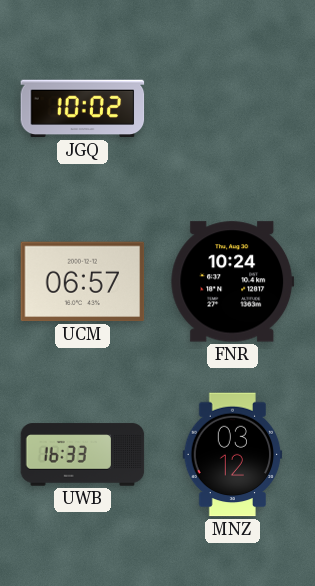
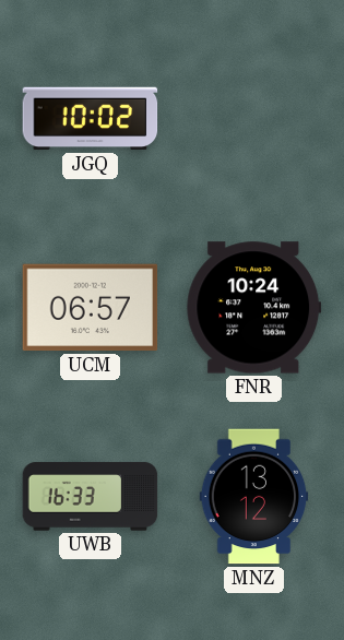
MNZ: 03:12 -> 13:12 (254, 497)
